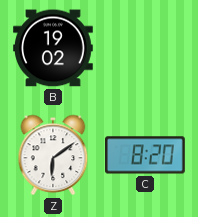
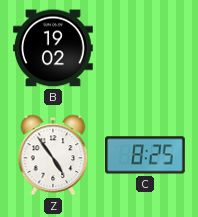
Z: 6:09 -> 4:54 (53, 155)
C: 8:20 -> 8:25 (146, 155)
